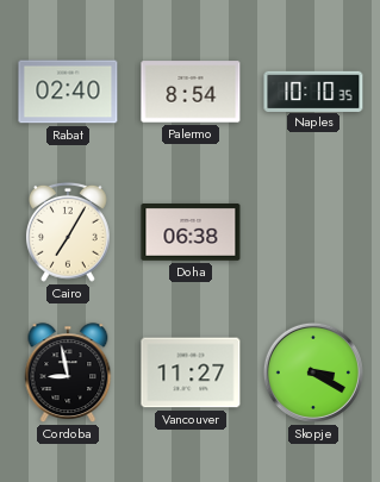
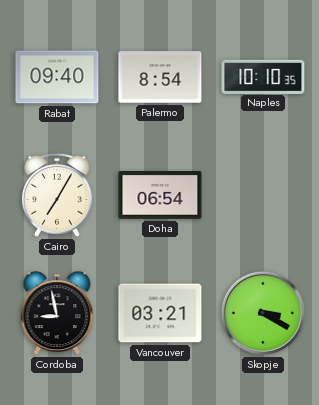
Rabat: 02:40 -> 09:40 (57, 77)
Doha: 06:38 -> 06:54 (160, 196)
Vancouver: 11:27 -> 03:21 (160, 313)
